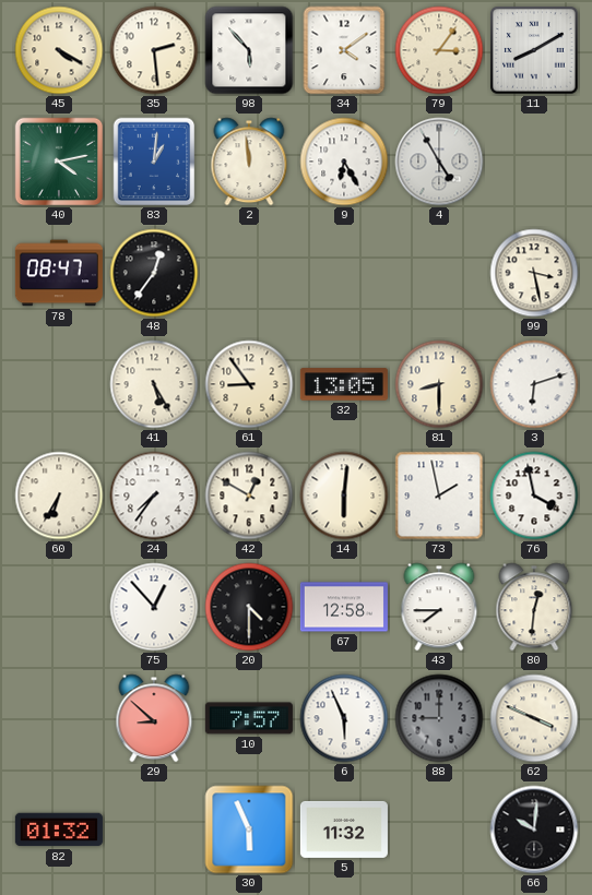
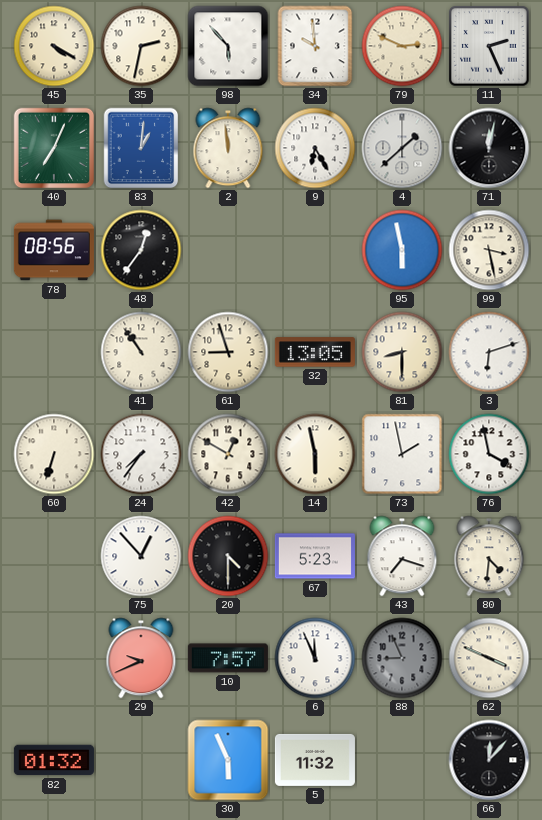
35: 2:29 -> 2:32 (141, 46)
34: 4:09 -> 9:59 (315, 46)
79: 3:06 -> 2:49 (402, 46)
11: 8:10 -> 2:26 (489, 46)
40: 4:13 -> 7:04 (54, 148)
4: 4:55 -> 1:38 (402, 148)
71: none -> 12:02 (489, 148)
78: 08:47 -> 08:56 (54, 250)
95: none -> 5:58 (402, 250)
41: 5:25 -> 10:54 (141, 352)
61: 8:54 -> 8:57 (228, 352)
60: 6:35 -> 6:33 (54, 454)
14: 6:01 -> 5:58 (315, 454)
67: 12:58 -> 5:23 (315, 556)
43: 7:45 -> 7:18 (402, 556)
80: 12:31 -> 4:31 (489, 556)
29: 8:52 -> 9:41 (141, 658)
6: 5:56 -> 11:56 (315, 658)
88: 9:00 -> 8:56 (402, 658)
66: 10:01 -> 12:07 (489, 760)
